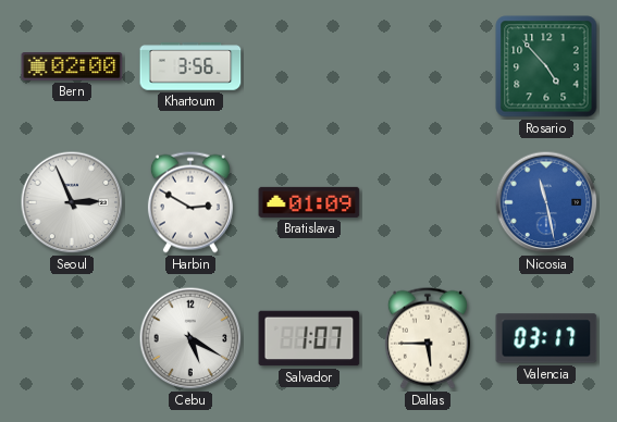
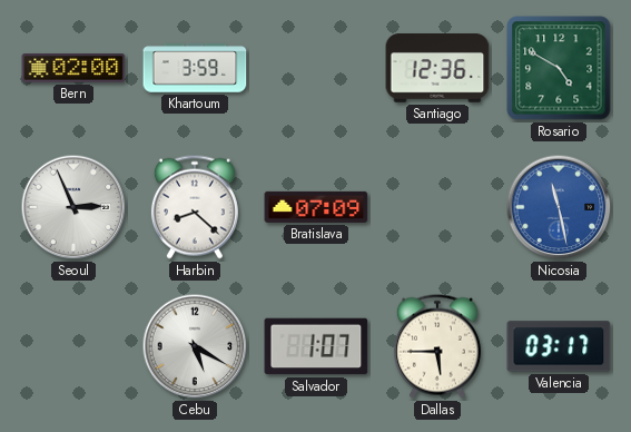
Khartoum: 3:56 -> 3:59 (195, 68)
Santiago: none -> 12:36 (437, 68)
Rosario: 4:53 -> 4:50 (559, 68)
Harbin: 2:50 -> 8:22 (195, 207)
Bratislava: 01:09 -> 07:09 (316, 207)
